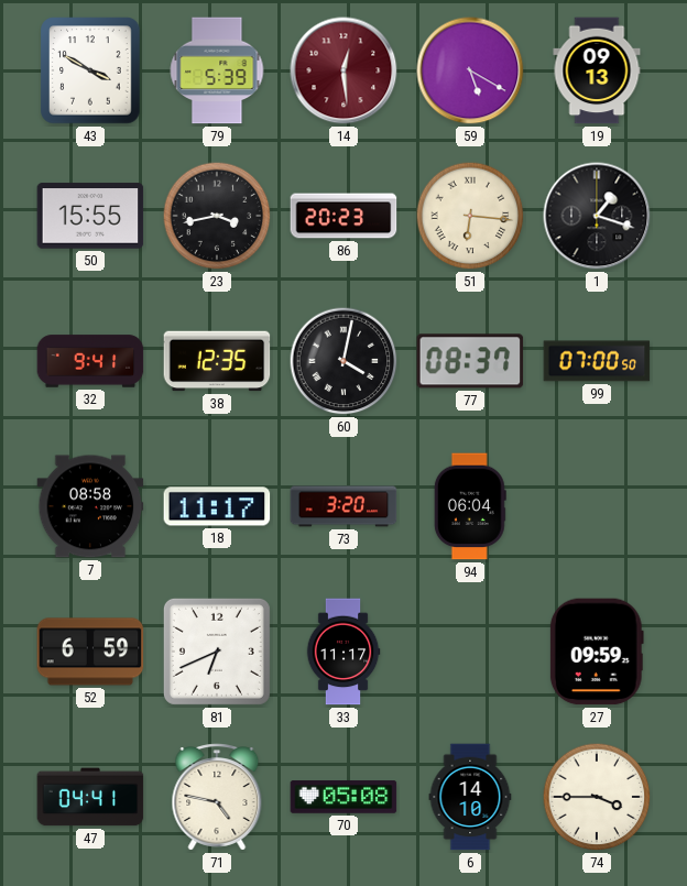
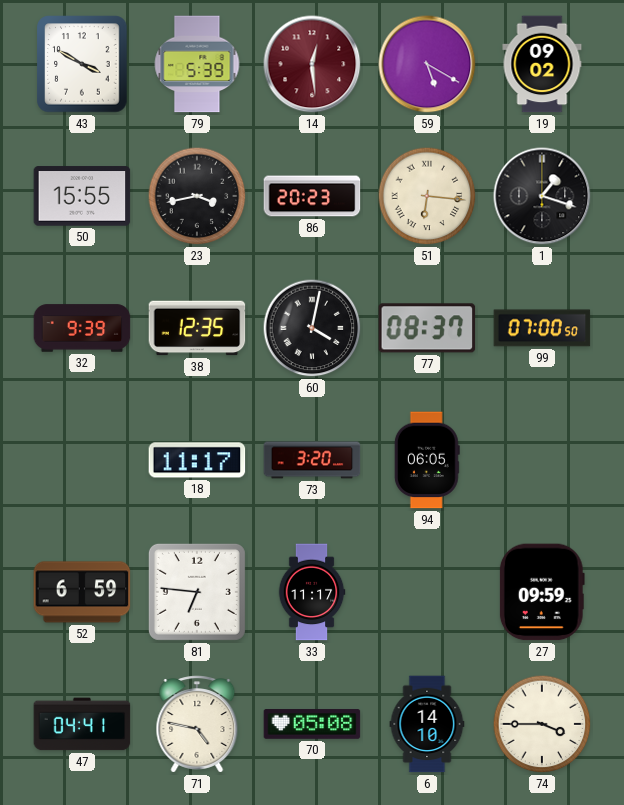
19: 09:13 -> 09:02 (542, 64)
32: 9:41 -> 9:39 (82, 328)
7: 08:58 -> none (90, 506)
94: 06:04 -> 06:05 (427, 460)
81: 6:41 -> 6:46 (197, 592)
